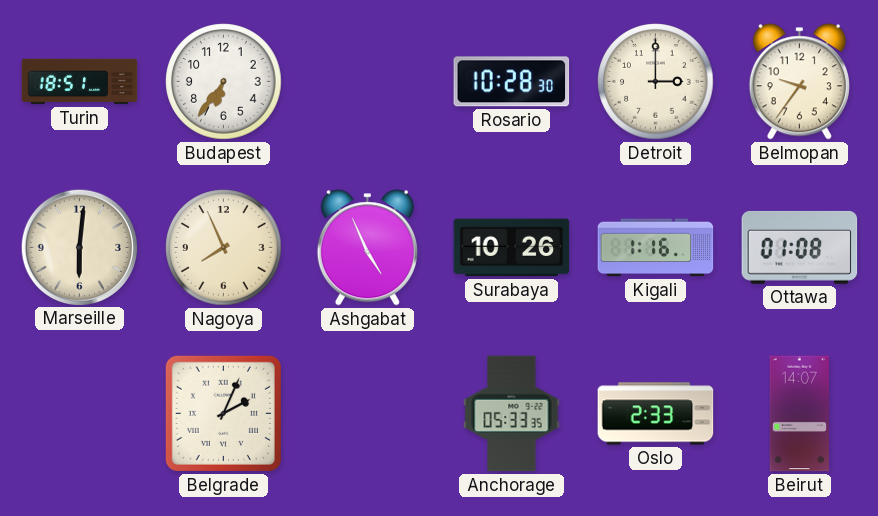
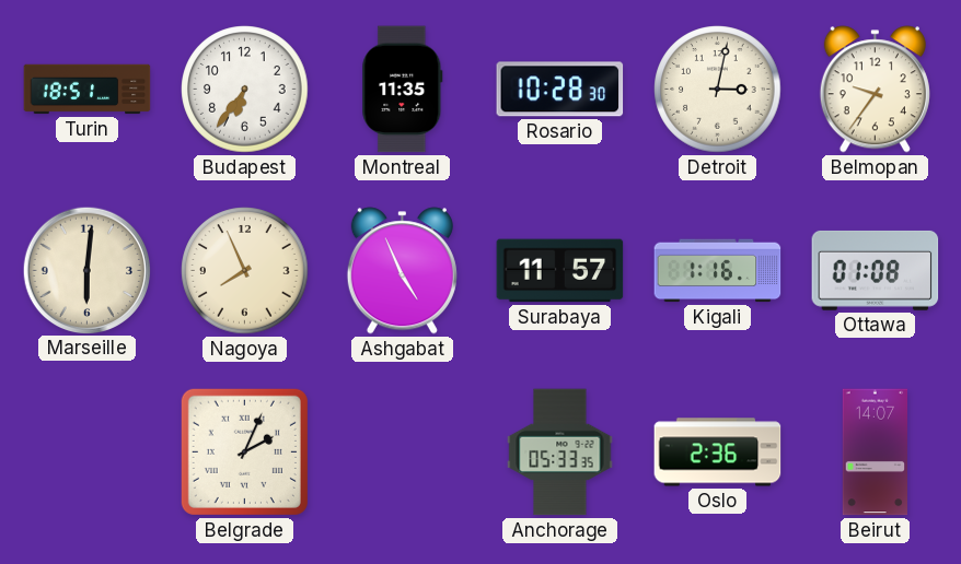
Montreal: none -> 11:35 (403, 90)
Detroit: 3:00 -> 3:02 (718, 90)
Surabaya: 10:26 -> 11:57 (560, 271)
Oslo: 2:33 -> 2:36 (718, 453)
